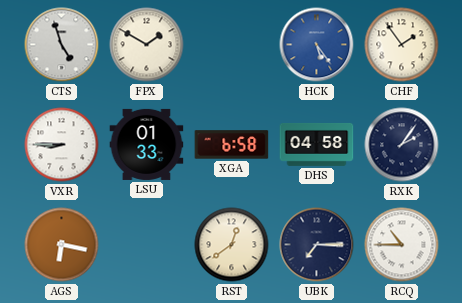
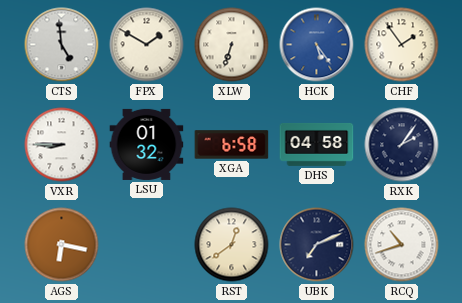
CTS: 4:57 -> 4:59 (62, 45)
XLW: none -> 6:33 (232, 45)
LSU: 01:33 -> 01:32 (147, 144)
UBK: 7:15 -> 7:11 (317, 245)
RCQ: 10:45 -> 10:42 (402, 245)
